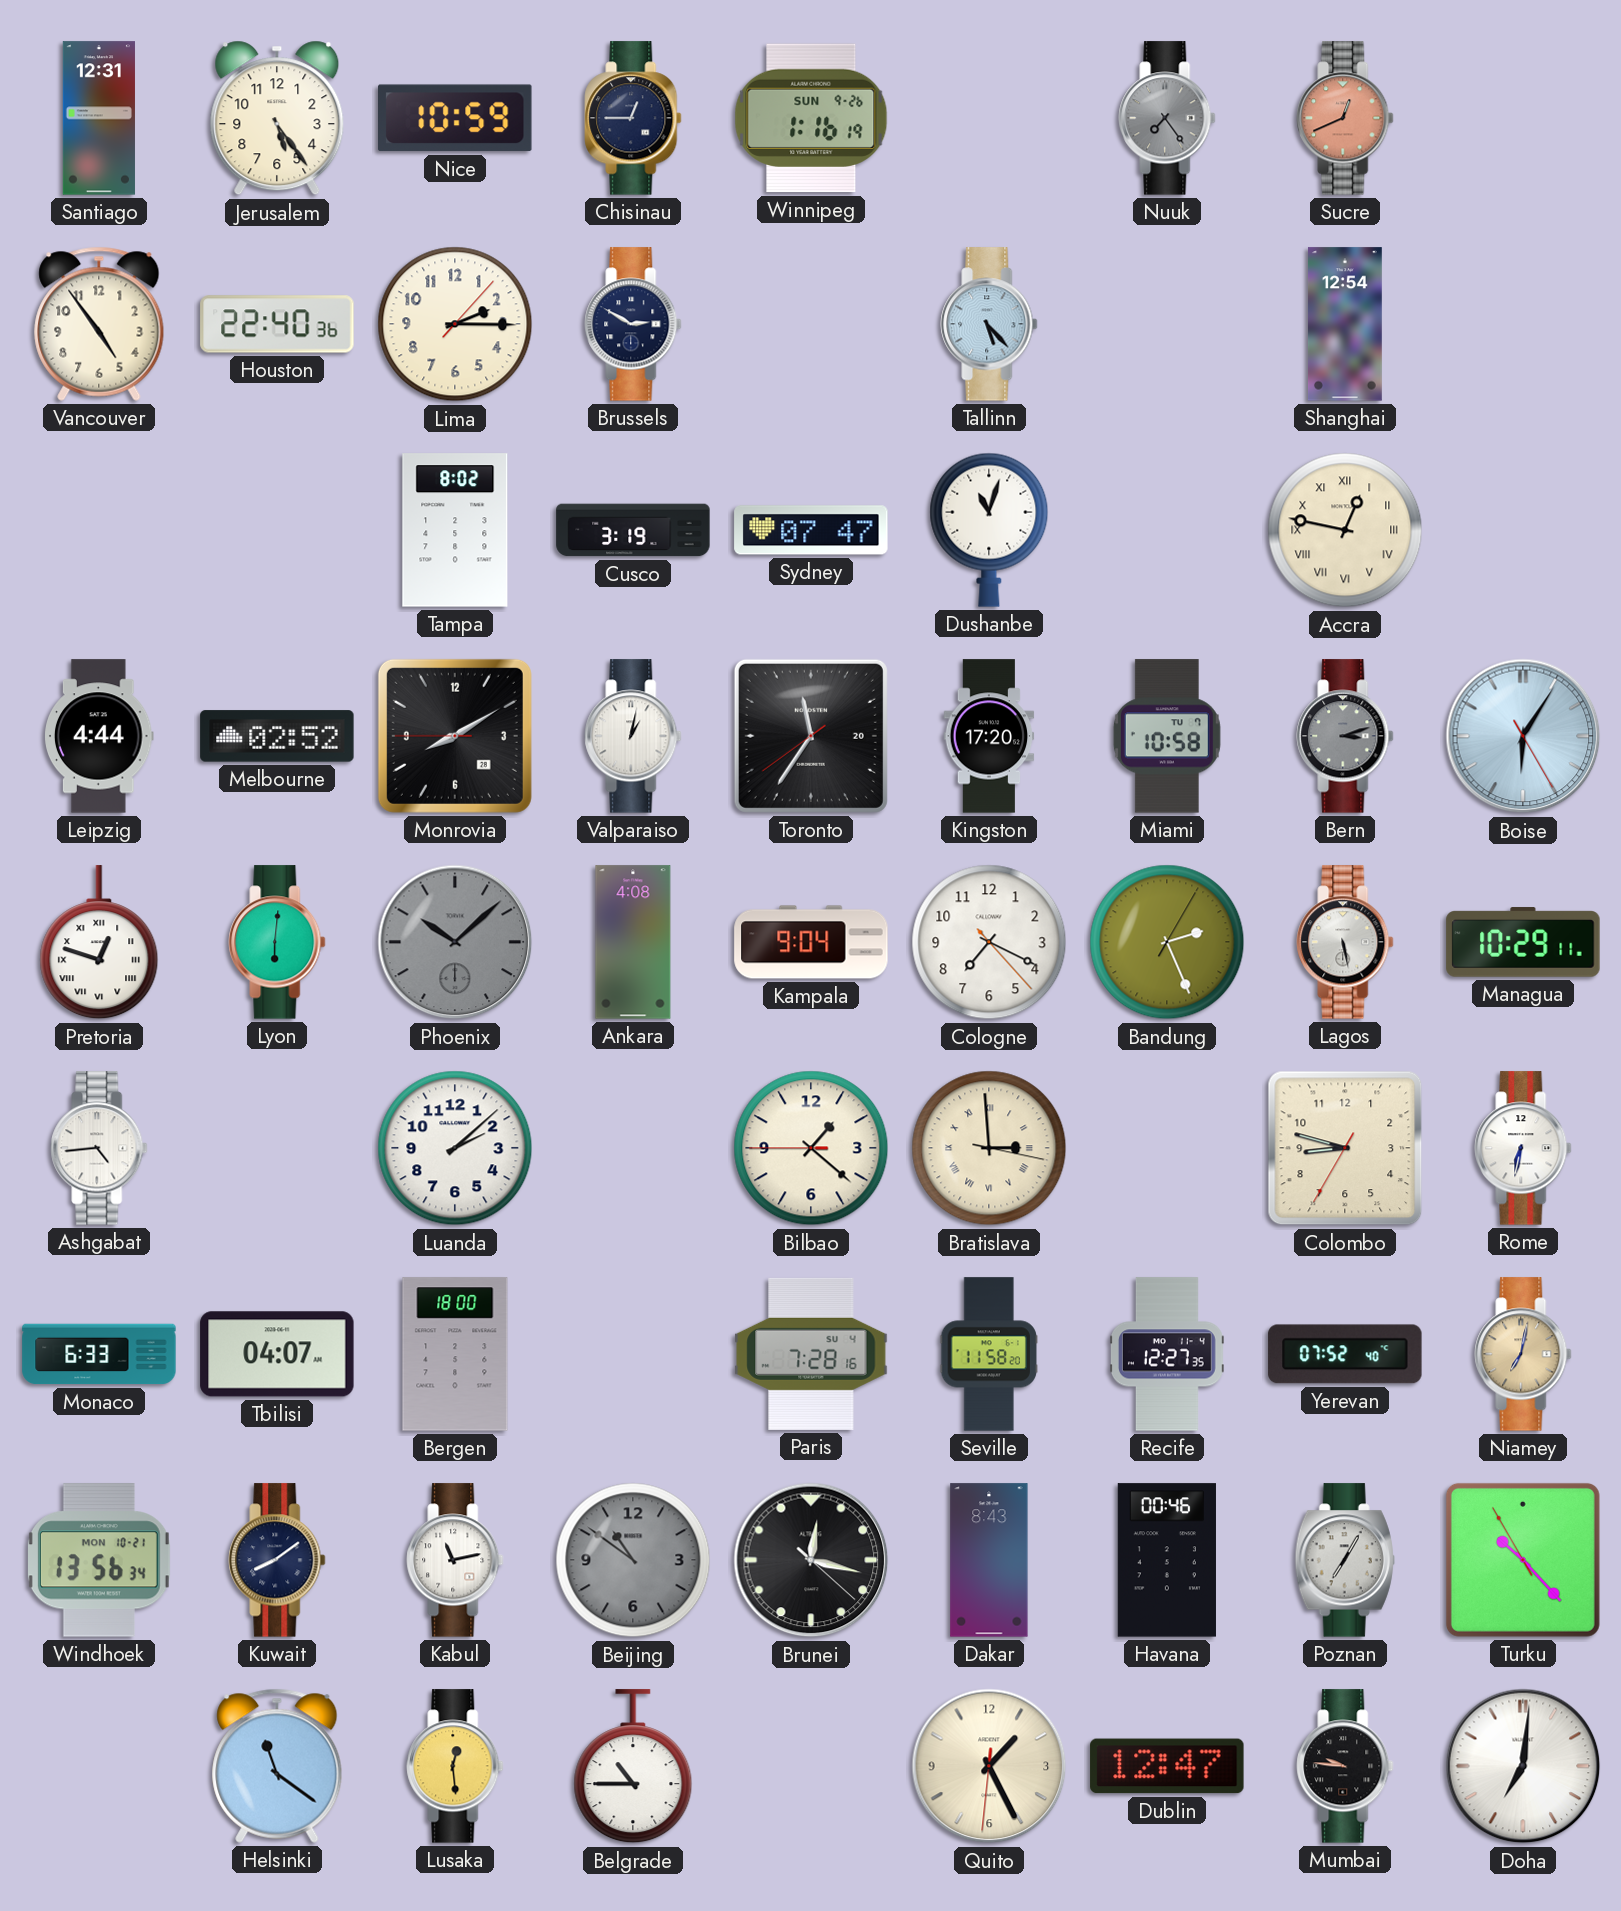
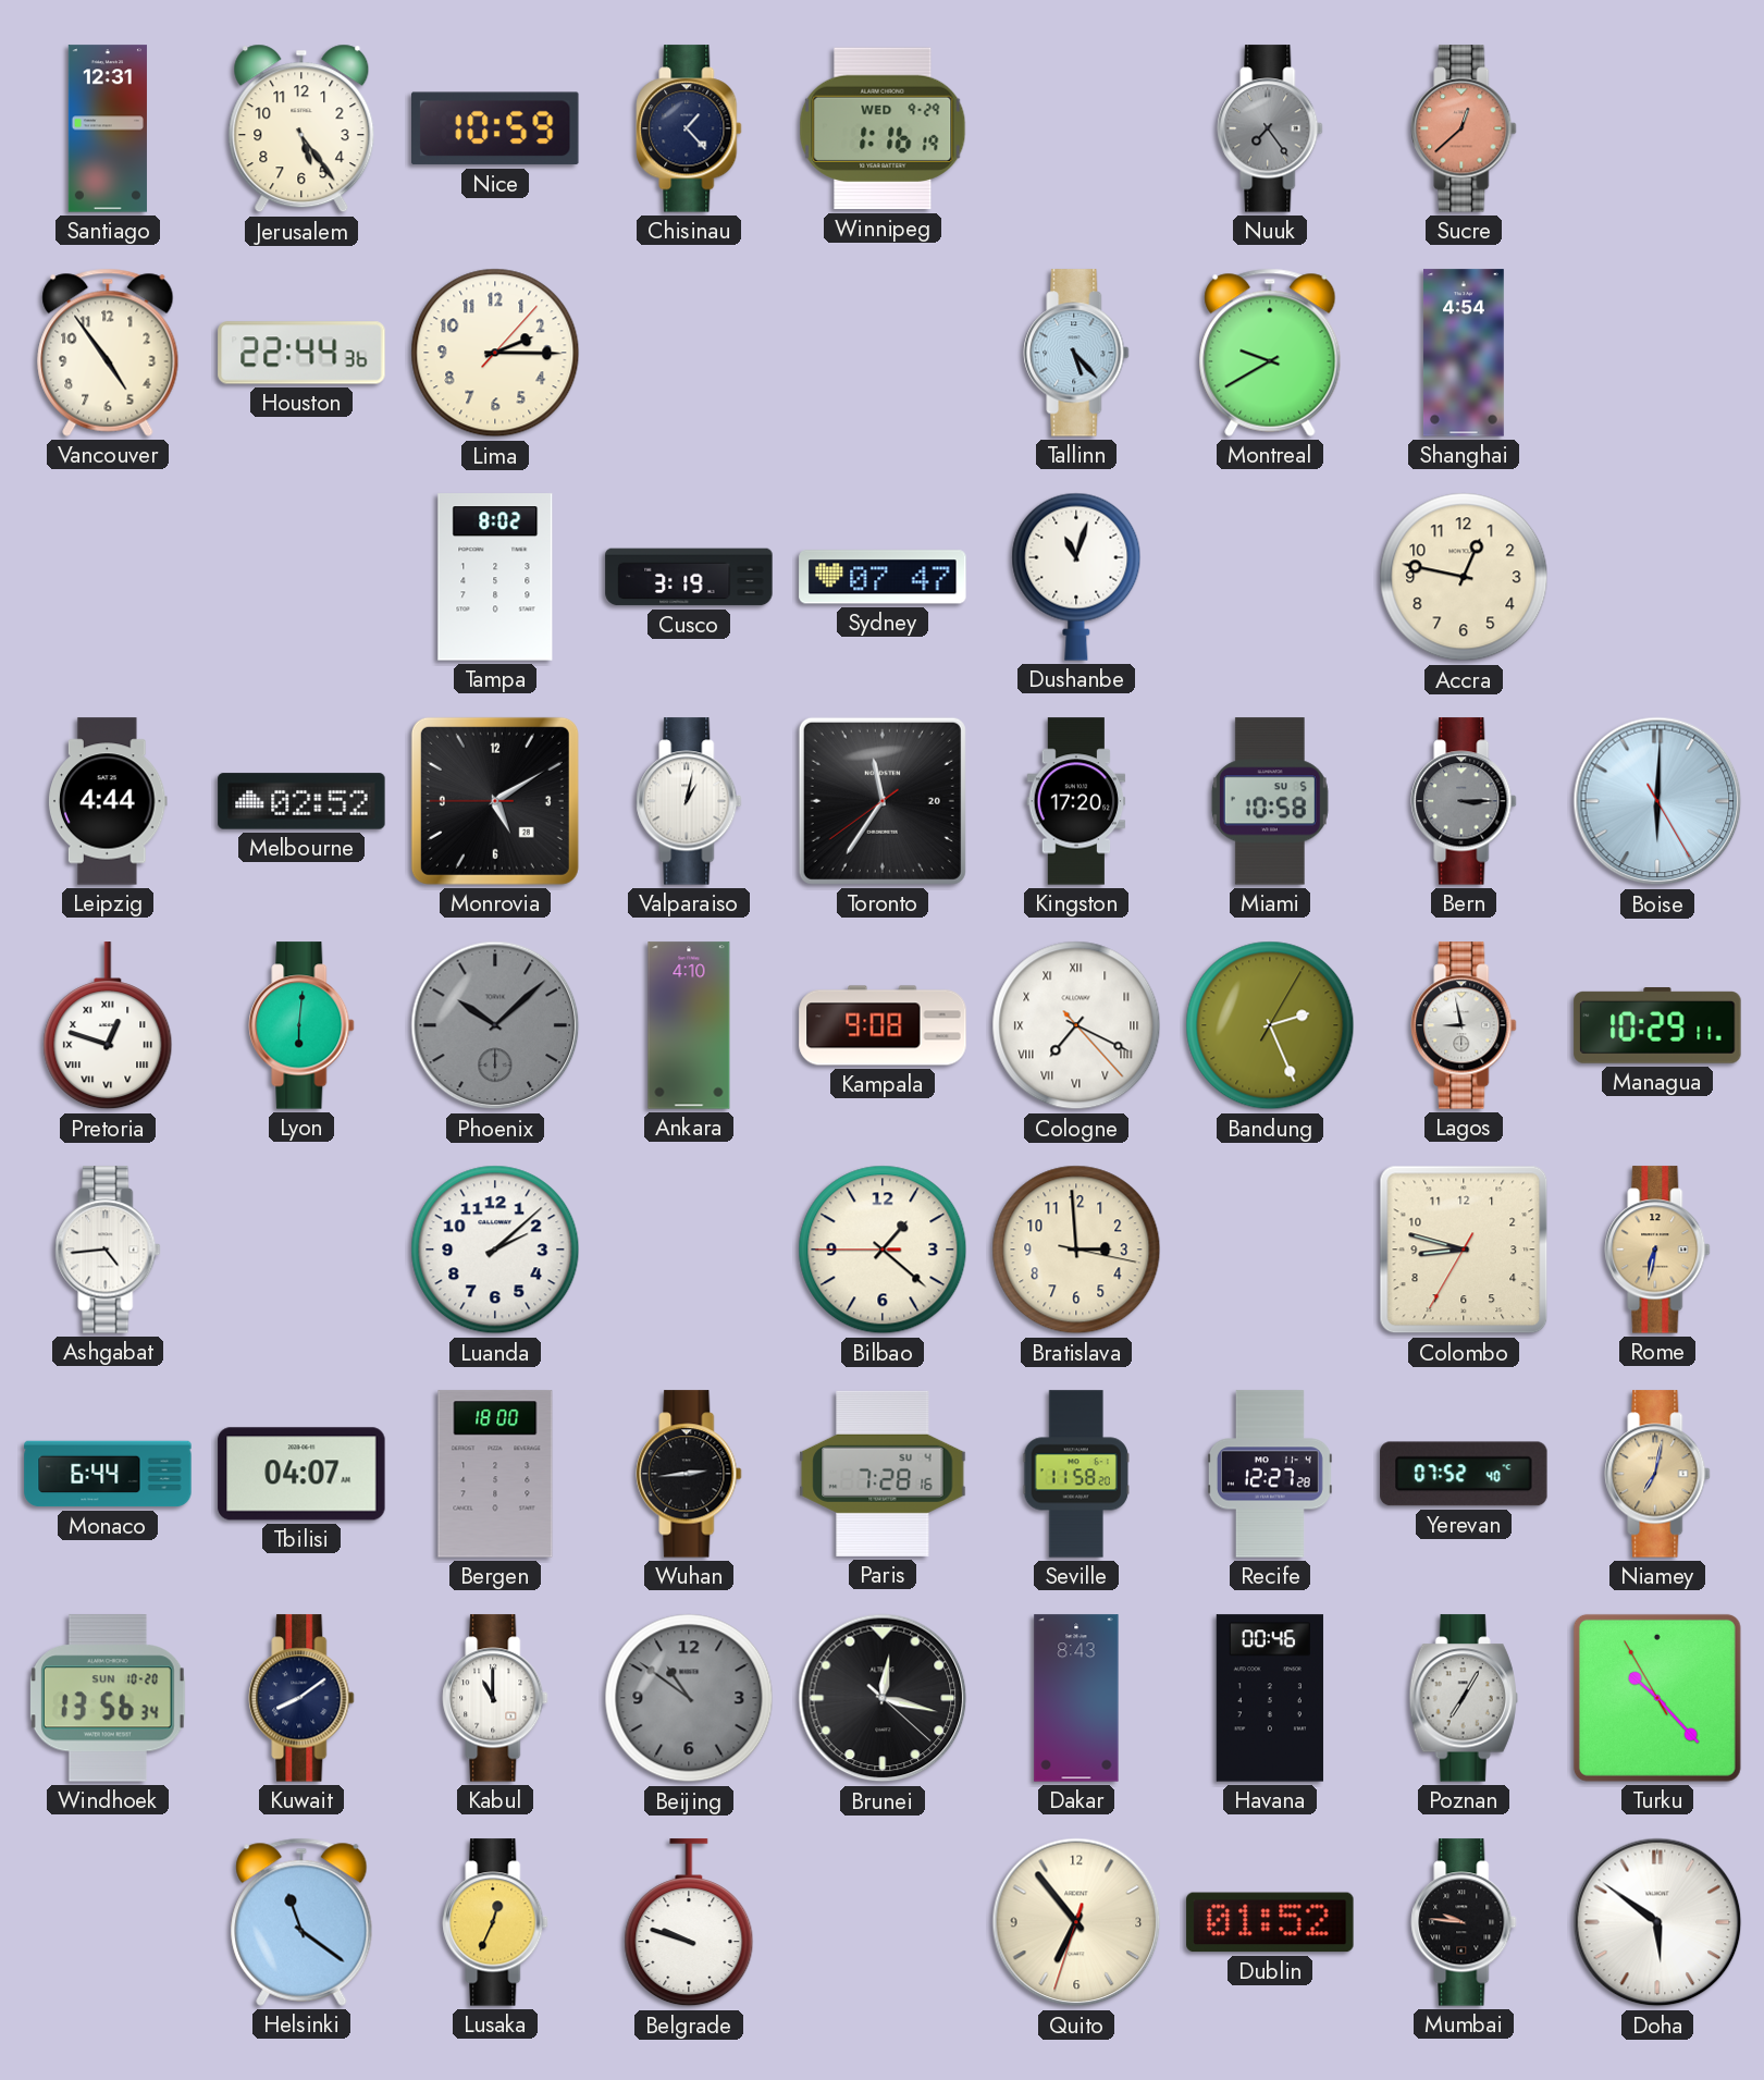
Chisinau: 12:45 -> 1:23 (689, 128)
Winnipeg date: SUN 9-26 -> WED 9-29 (883, 128)
Sucre: 12:41 -> 12:38 (1464, 128)
Houston: 22:40 -> 22:44 (301, 353)
Brussels: 2:50 -> none (633, 324)
Montreal: none -> 9:40 (1270, 353)
Shanghai: 12:54 -> 4:54 (1464, 353)
Accra numerals: Roman -> Arabic (1464, 577)
Monrovia: 8:09 -> 5:09 (495, 801)
Miami date: TU 7 -> SU 5 (1270, 801)
Bern: 3:12 -> 3:15 (1464, 801)
Boise: 6:05 -> 6:00 (1657, 801)
Ankara: 4:08 -> 4:10 (689, 1025)
Kampala: 9:04 -> 9:08 (883, 1025)
Cologne numerals: Arabic -> Roman (1076, 1025)
Lagos: 5:28 -> 8:58 (1464, 1025)
Bratislava numerals: Roman -> Arabic (1076, 1250)
Rome dial: white -> champagne (1657, 1250)
Monaco: 6:33 -> 6:44 (108, 1474)
Wuhan: none -> 2:44 (689, 1474)
Recife: 12:27:35 -> 12:27:28 (1270, 1474)
Windhoek date: MON 10-21 -> SUN 10-20 (108, 1698)
Kabul: 11:13 -> 11:00 (495, 1698)
Lusaka: 12:29 -> 12:34 (495, 1922)
Belgrade: 10:45 -> 9:48 (689, 1923)
Quito: 1:25 -> 6:53 (1076, 1922)
Dublin: 12:47 -> 01:52 (1270, 1922)
Doha: 7:01 -> 5:51 (1657, 1922)
